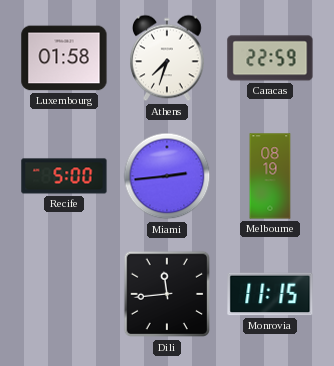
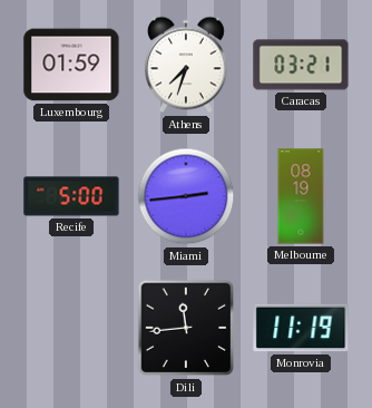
Luxembourg: 01:58 -> 01:59 (71, 65)
Caracas: 22:59 -> 03:21 (301, 65)
Monrovia: 11:15 -> 11:19 (301, 328)
